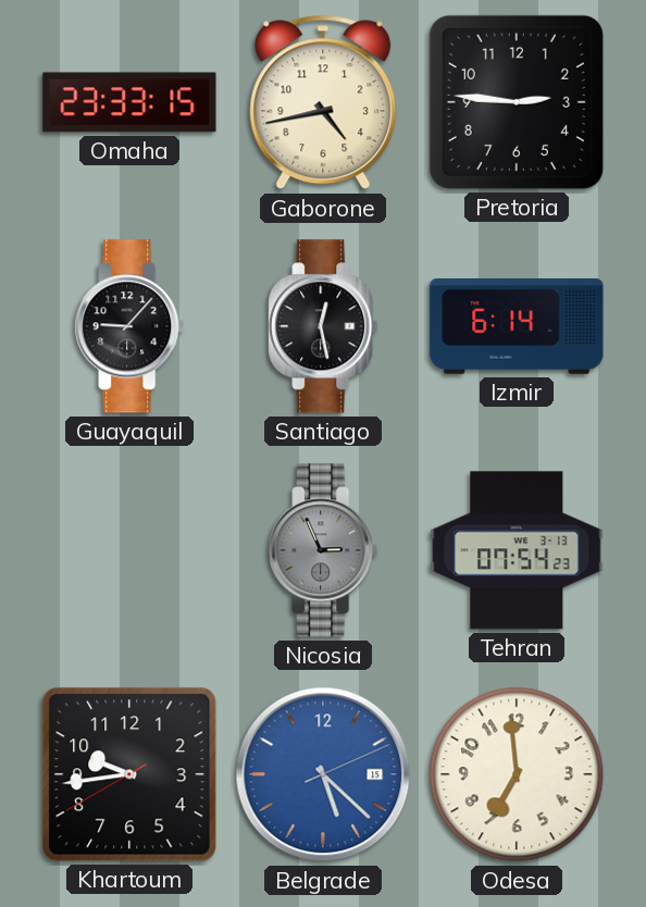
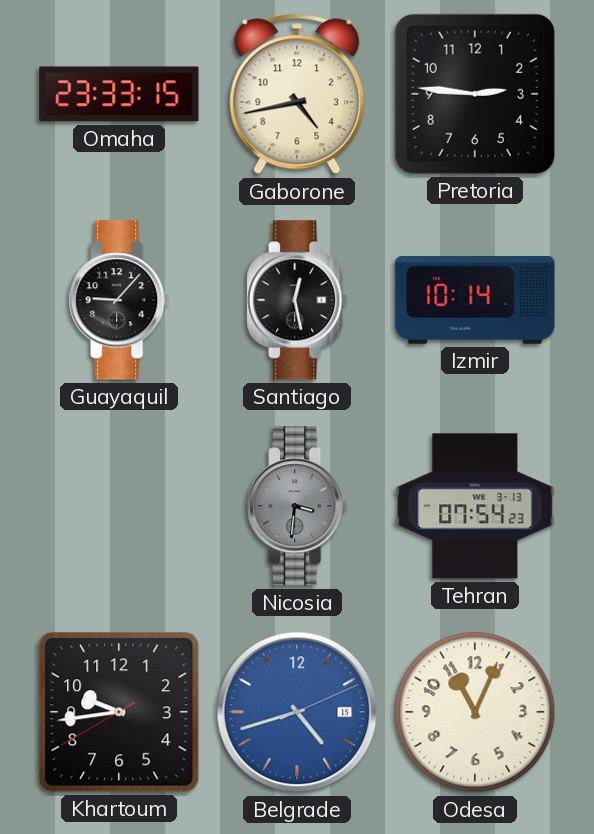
Izmir: 6:14 -> 10:14 (475, 301)
Nicosia: 2:56 -> 3:31 (297, 506)
Belgrade: 5:22 -> 4:42 (297, 712)
Odesa: 6:59 -> 11:04 (475, 712)
